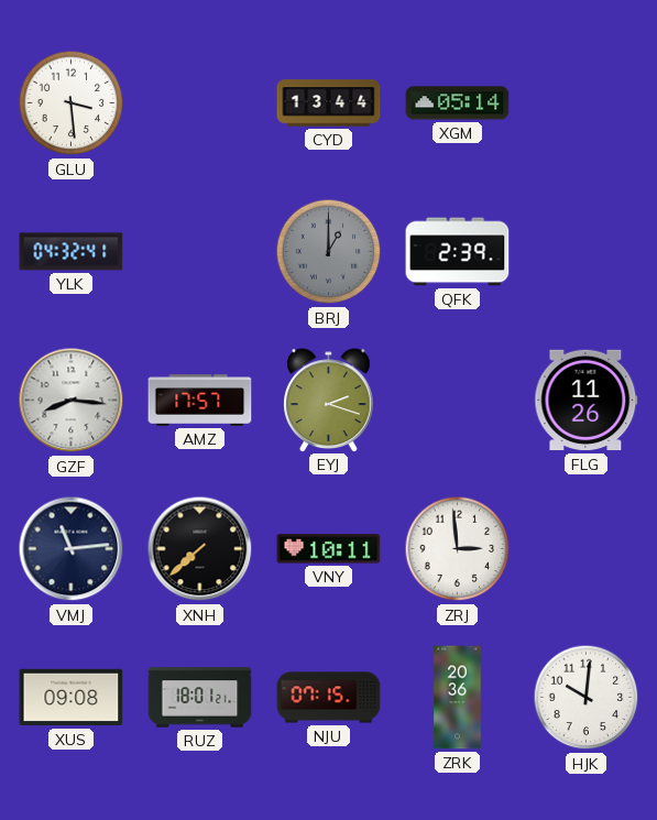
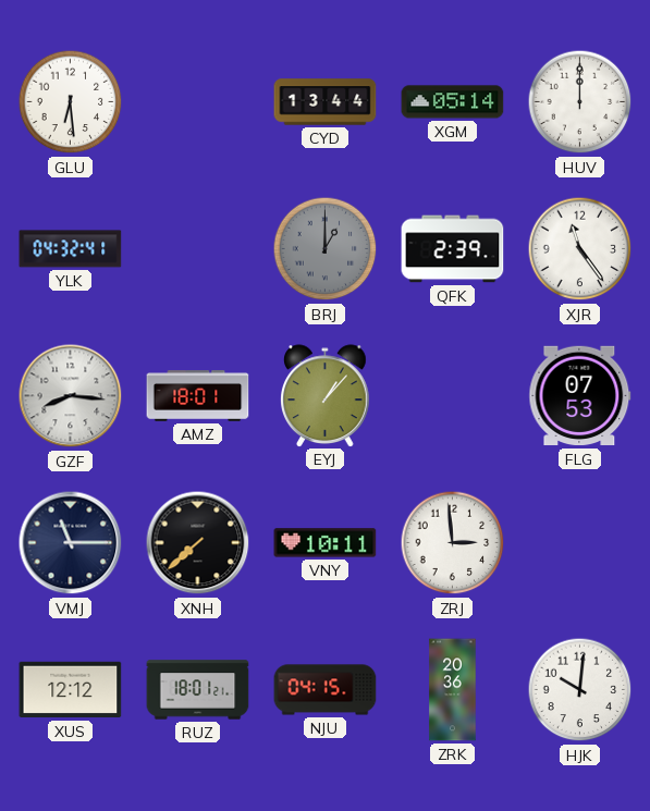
GLU: 3:29 -> 6:29 (71, 102)
HUV: none -> 12:00 (580, 102)
XJR: none -> 11:24 (580, 249)
AMZ: 17:57 -> 18:01 (198, 396)
EYJ: 2:18 -> 1:07 (326, 395)
FLG: 11:26 -> 07:53 (580, 396)
VMJ: 11:14 -> 11:15 (71, 543)
XUS: 09:08 -> 12:12 (71, 690)
NJU: 07:15 -> 04:15 (326, 690)
